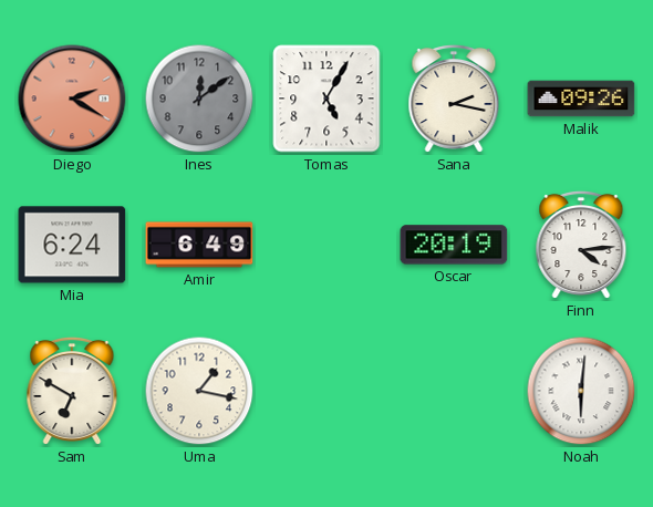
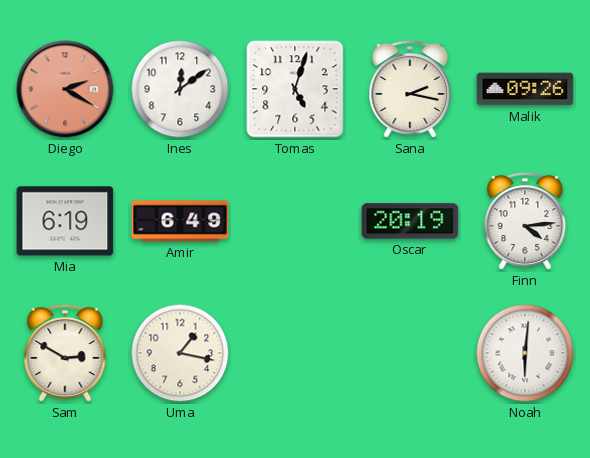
Ines dial: grey -> white (180, 89)
Tomas: 5:05 -> 5:03 (295, 89)
Mia: 6:24 -> 6:19 (65, 221)
Sam: 6:50 -> 2:50 (65, 353)
